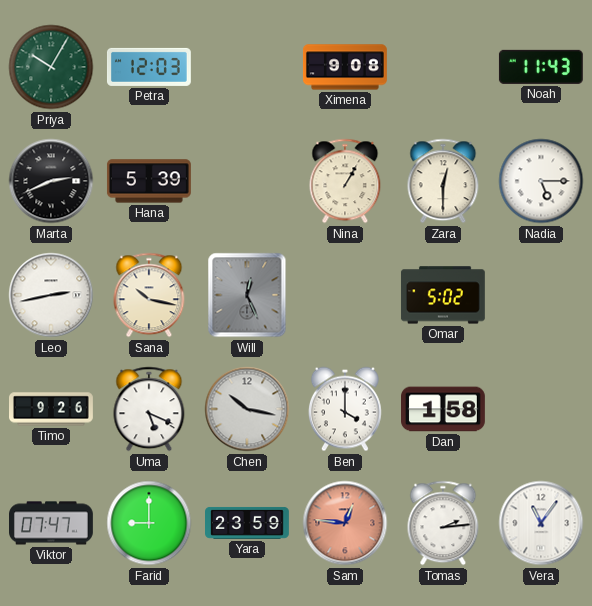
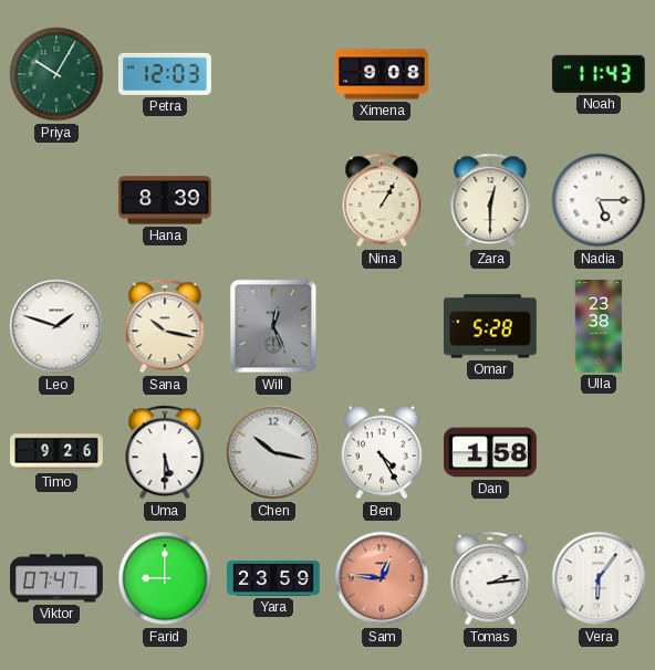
Marta: 2:41 -> none (51, 181)
Hana: 5:39 -> 8:39 (165, 200)
Leo: 2:43 -> 1:48 (56, 326)
Omar: 5:02 -> 5:28 (490, 326)
Ulla: none -> 23:38 (599, 327)
Uma: 5:19 -> 5:30 (165, 452)
Ben: 4:00 -> 4:25 (382, 452)
Vera: 11:06 -> 6:06 (599, 578)
